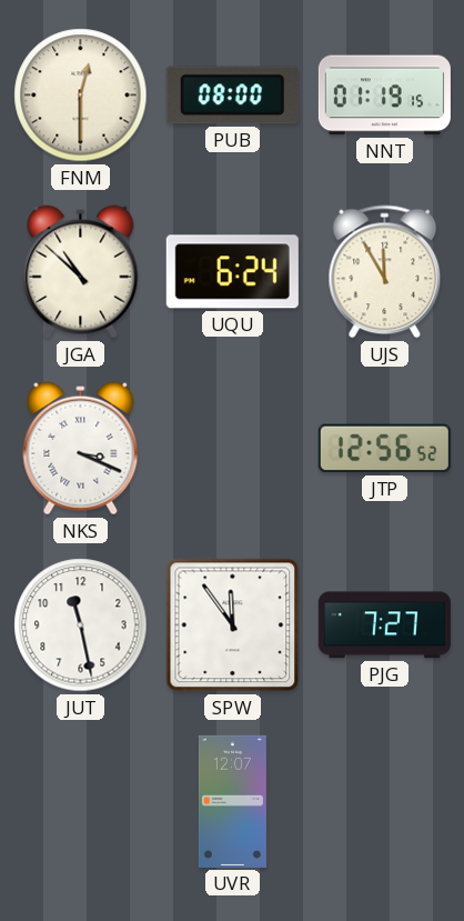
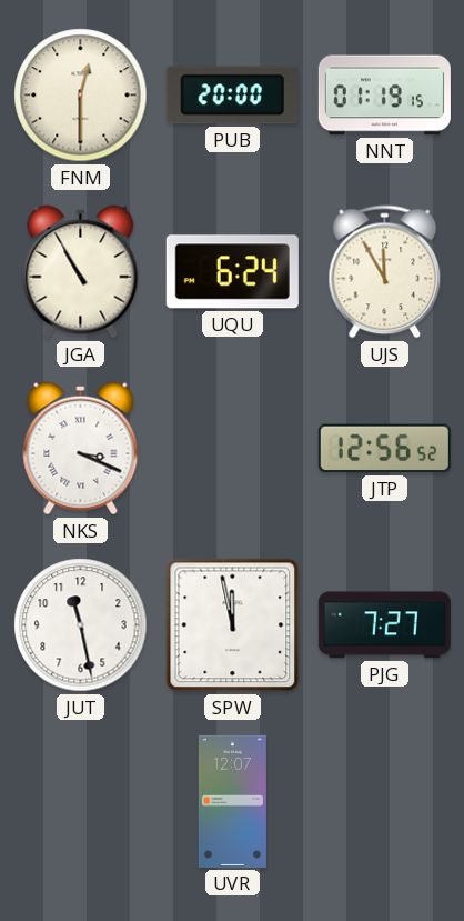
PUB: 08:00 -> 20:00 (232, 96)
JGA: 10:52 -> 10:55 (81, 272)
SPW: 11:54 -> 11:58 (233, 625)
